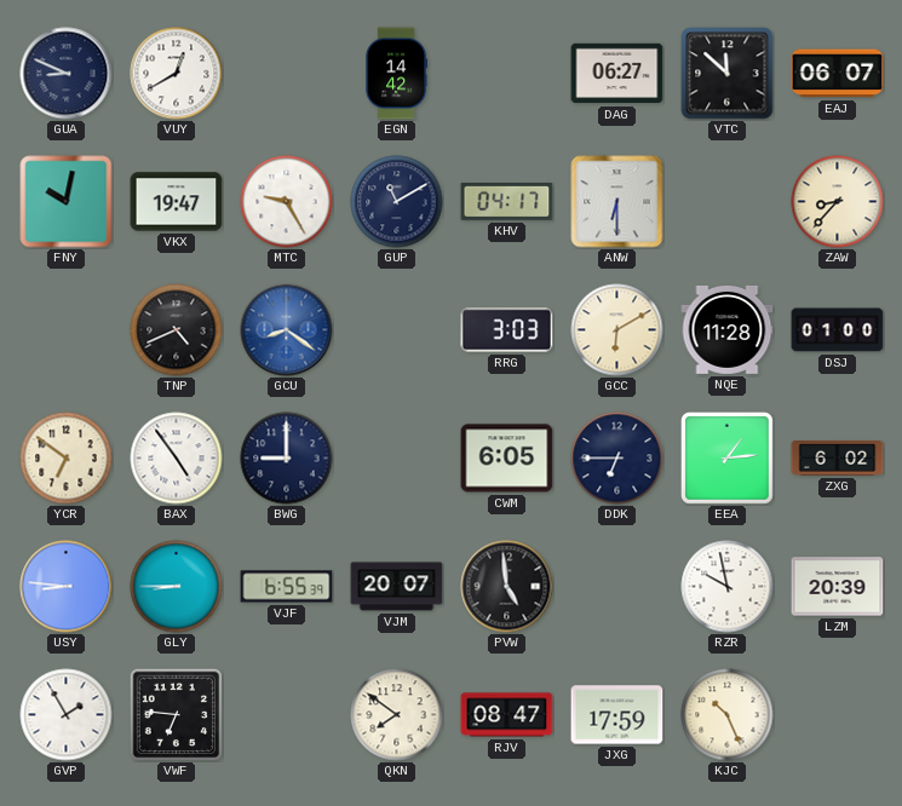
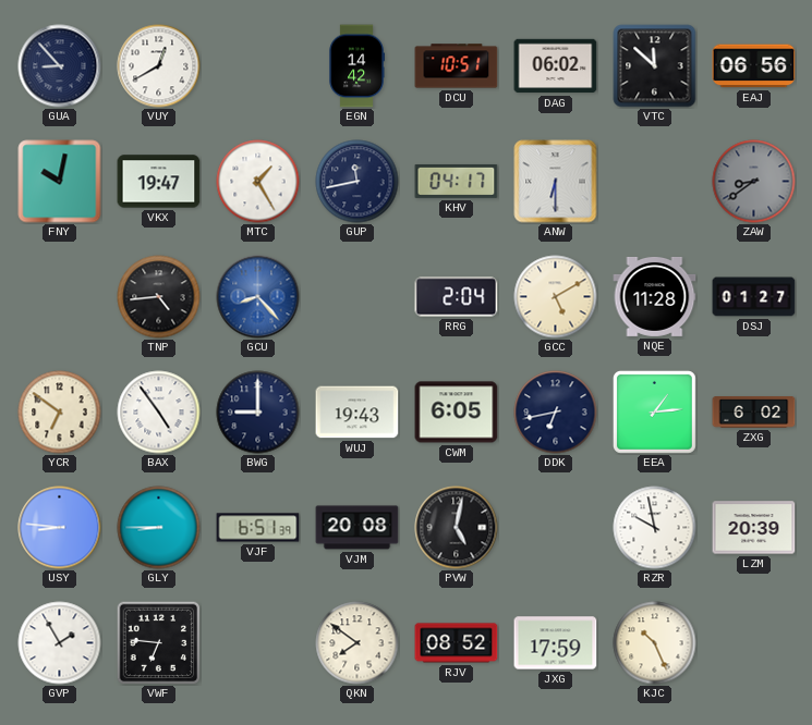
GUA: 8:49 -> 8:53 (60, 66)
DCU: none -> 10:51 (457, 66)
DAG: 06:27 -> 06:02 (556, 66)
EAJ: 06:07 -> 06:56 (754, 66)
MTC: 9:25 -> 1:25 (258, 182)
GUP: 11:10 -> 11:43 (357, 182)
ZAW: 8:37 -> 8:39 (754, 182)
ZAW dial: cream -> grey (754, 182)
TNP: 4:41 -> 4:44 (159, 297)
GCU: 8:21 -> 8:23 (258, 297)
RRG: 3:03 -> 2:04 (457, 297)
GCC: 6:10 -> 5:10 (556, 297)
DSJ: 01:00 -> 01:27 (754, 297)
WUJ: none -> 19:43 (357, 413)
DDK: 6:45 -> 6:43 (556, 413)
VJF: 6:55 -> 6:51 (258, 528)
VJM: 20:07 -> 20:08 (357, 528)
PVW: 4:59 -> 5:02 (457, 528)
RJV: 08:47 -> 08:52 (457, 643)
